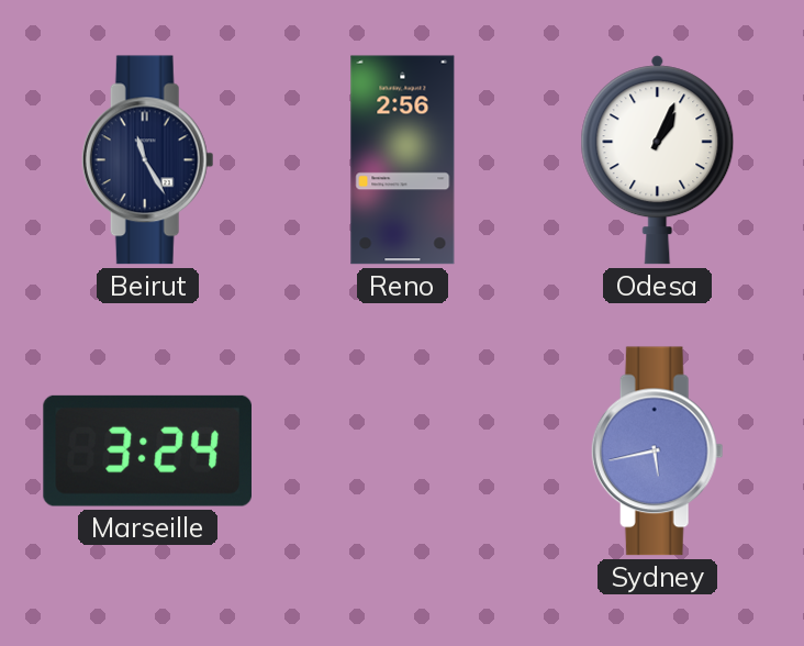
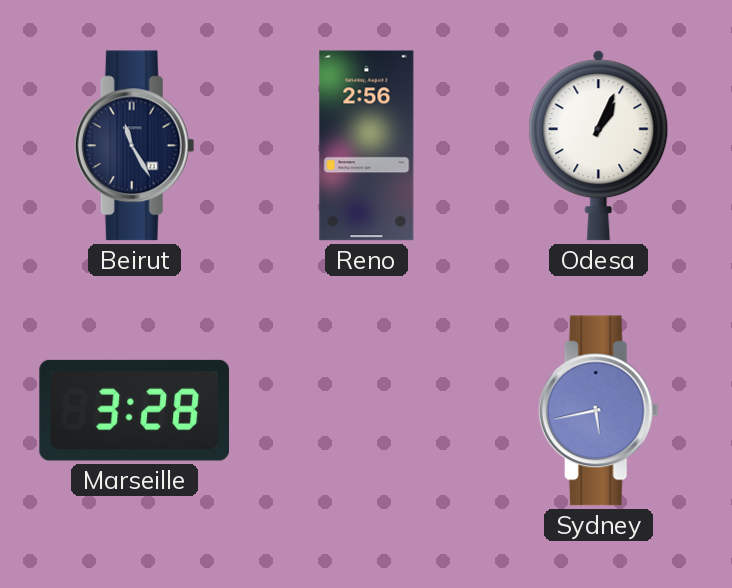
Marseille: 3:24 -> 3:28 (134, 410)
